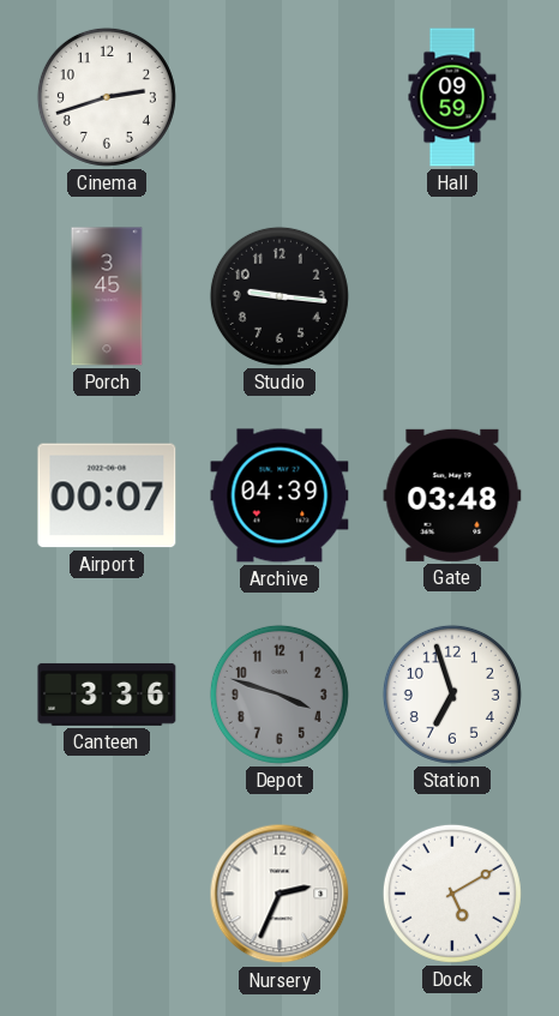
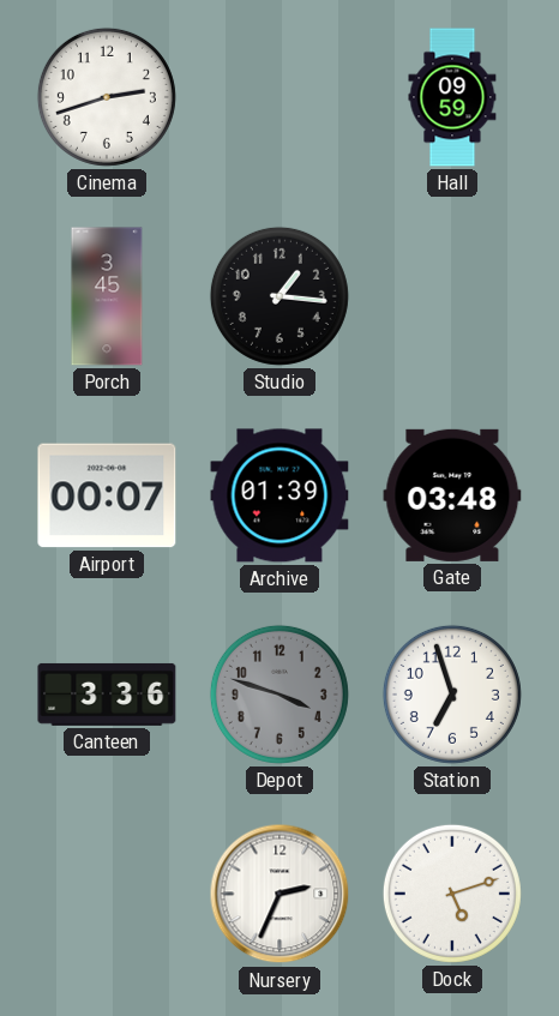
Studio: 9:16 -> 1:16 (279, 296)
Archive: 04:39 -> 01:39 (279, 495)
Dock: 5:10 -> 5:12 (452, 894)
